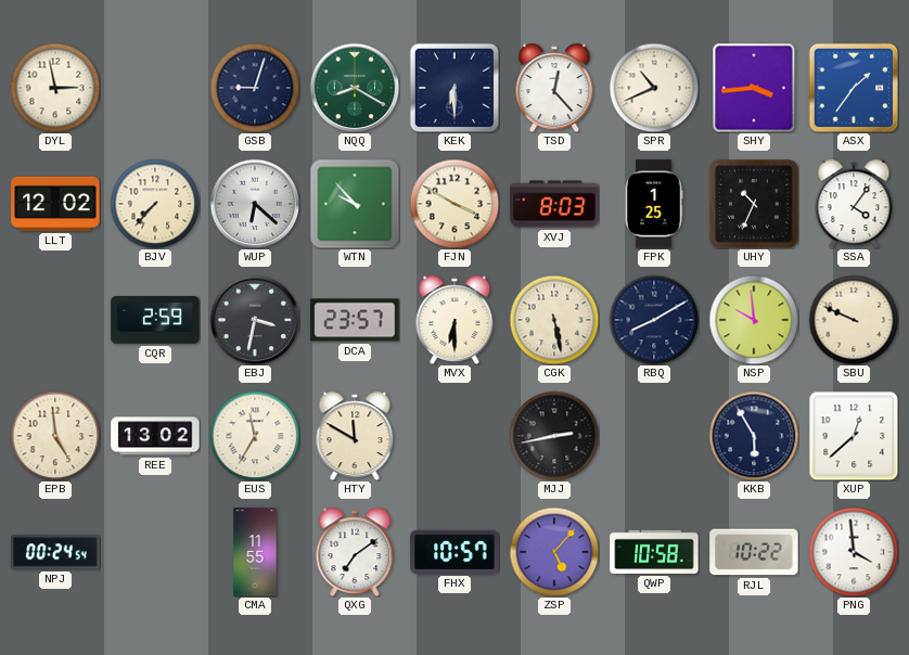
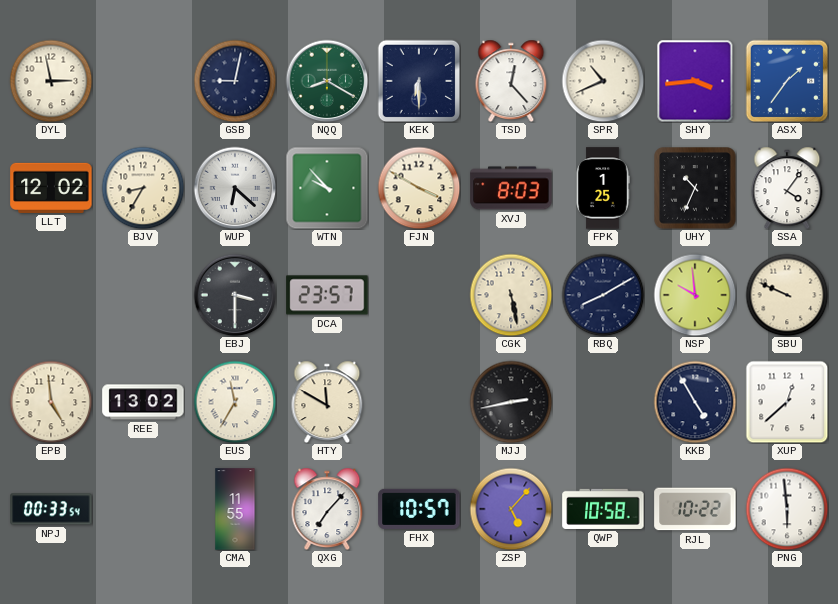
GSB: 9:03 -> 9:02 (235, 81)
BJV: 7:37 -> 8:35 (143, 188)
CQR: 2:59 -> none (155, 321)
EBJ: 3:32 -> 3:30 (235, 295)
MVX: 6:30 -> none (454, 320)
KKB: 5:55 -> 4:55 (695, 402)
NPJ: 00:24 -> 00:33 (51, 509)
QXG: 7:09 -> 7:07 (327, 509)
PNG: 3:59 -> 5:59 (787, 509)
